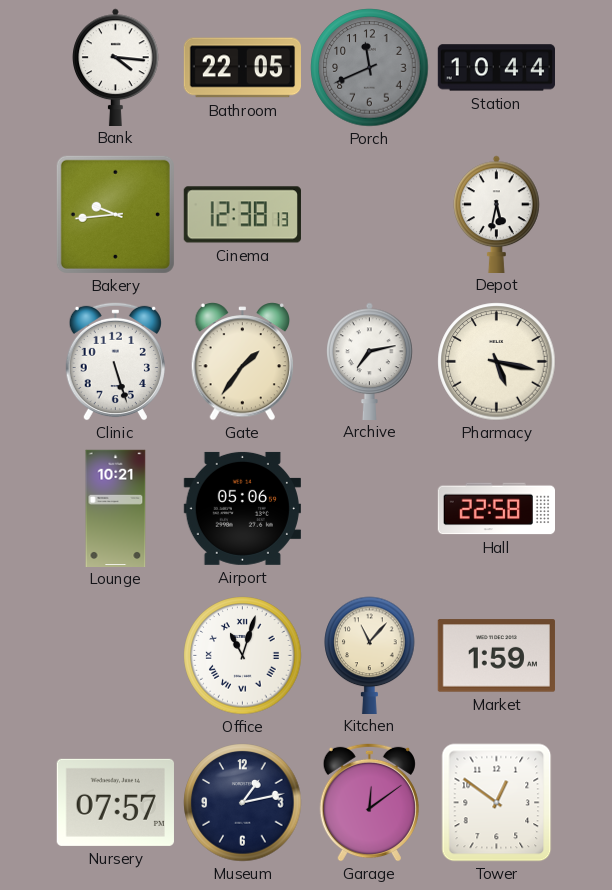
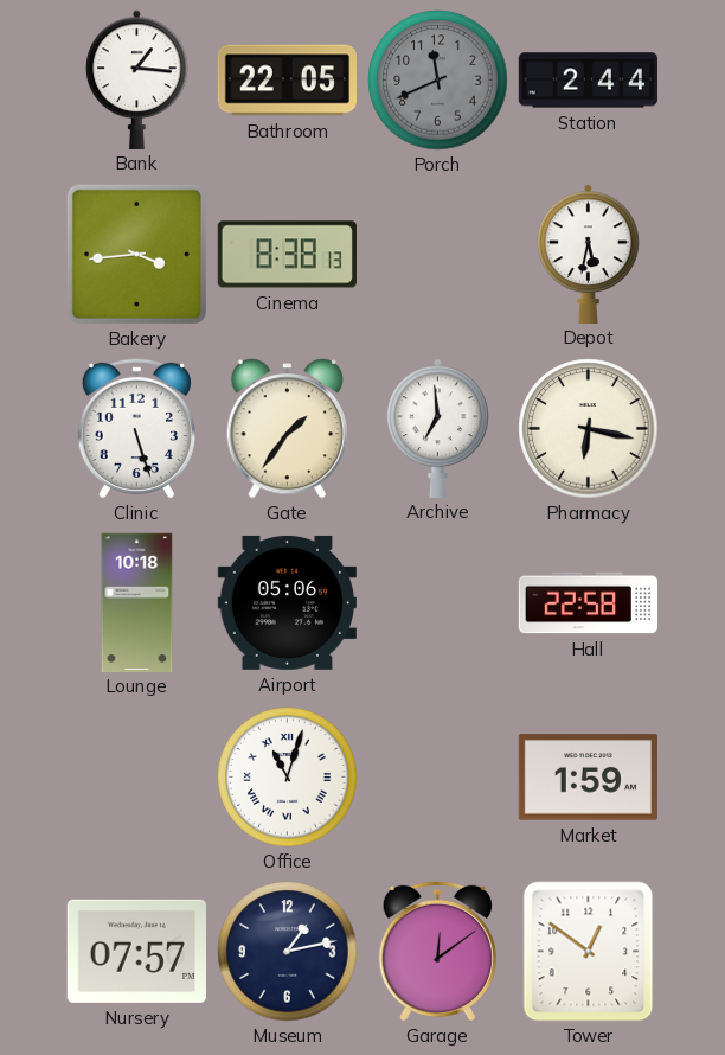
Bank: 4:16 -> 1:16 (137, 79)
Station: 10:44 -> 2:44 (588, 81)
Bakery: 9:44 -> 3:44 (136, 254)
Cinema: 12:38 -> 8:38 (287, 255)
Archive: 7:13 -> 6:59 (438, 428)
Pharmacy: 5:17 -> 6:17 (589, 429)
Lounge: 10:21 -> 10:18 (137, 602)
Kitchen: 11:07 -> none (370, 655)
